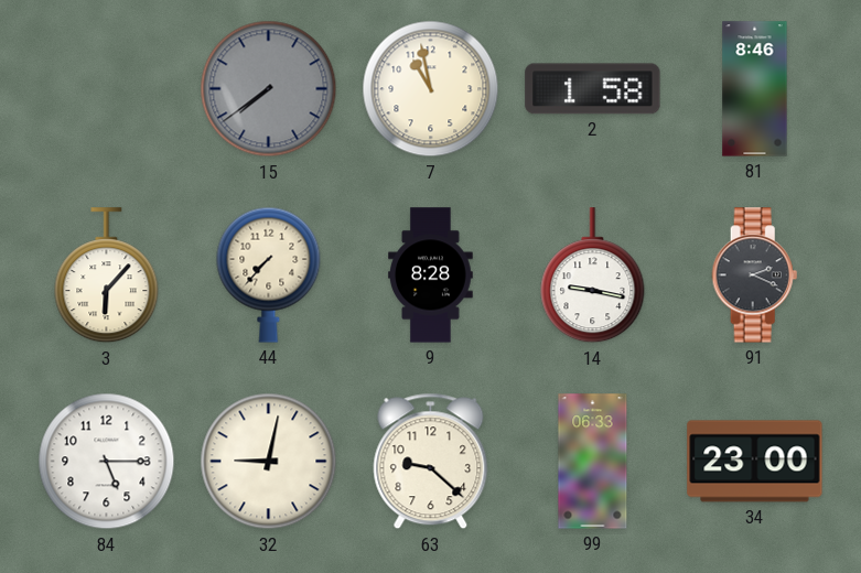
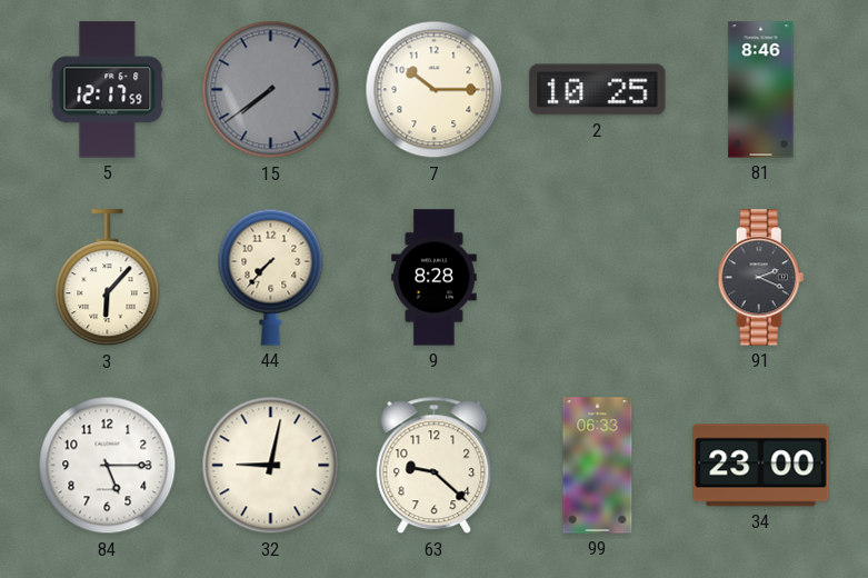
5: none -> 12:17 (108, 90)
7: 10:58 -> 10:15 (435, 90)
2: 1:58 -> 10:25 (598, 90)
14: 9:17 -> none (593, 275)
